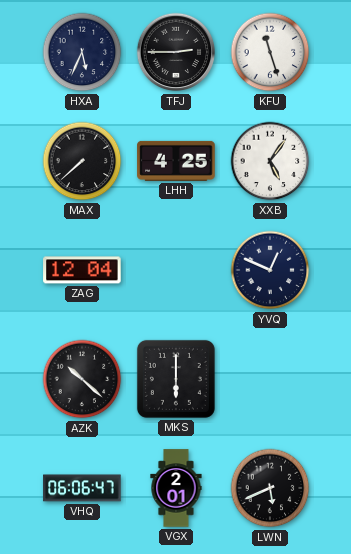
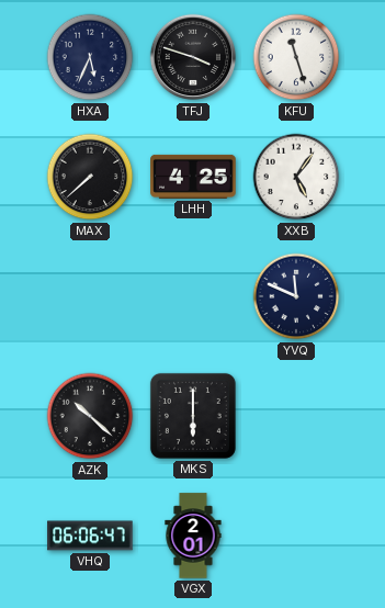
TFJ: 2:45 -> 3:48 (193, 57)
ZAG: 12:04 -> none (82, 270)
YVQ: 12:49 -> 11:49 (296, 296)
LWN: 5:41 -> none (270, 488)
